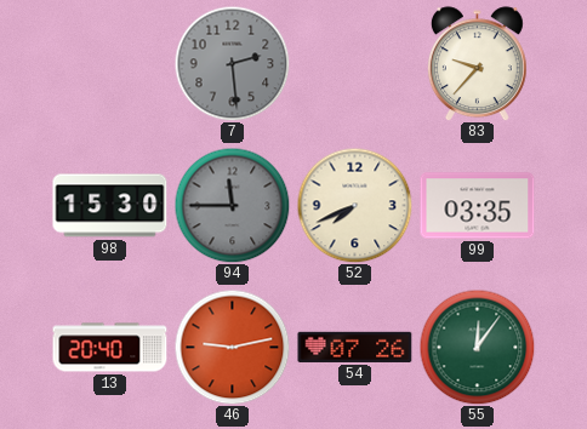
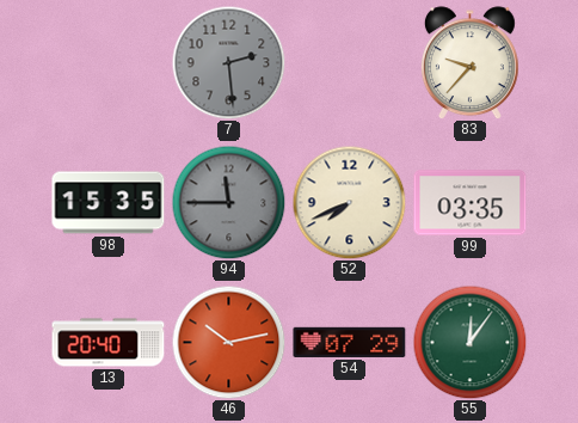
98: 15:30 -> 15:35 (109, 203)
46: 9:13 -> 10:13 (228, 342)
54: 07:26 -> 07:29 (350, 342)
